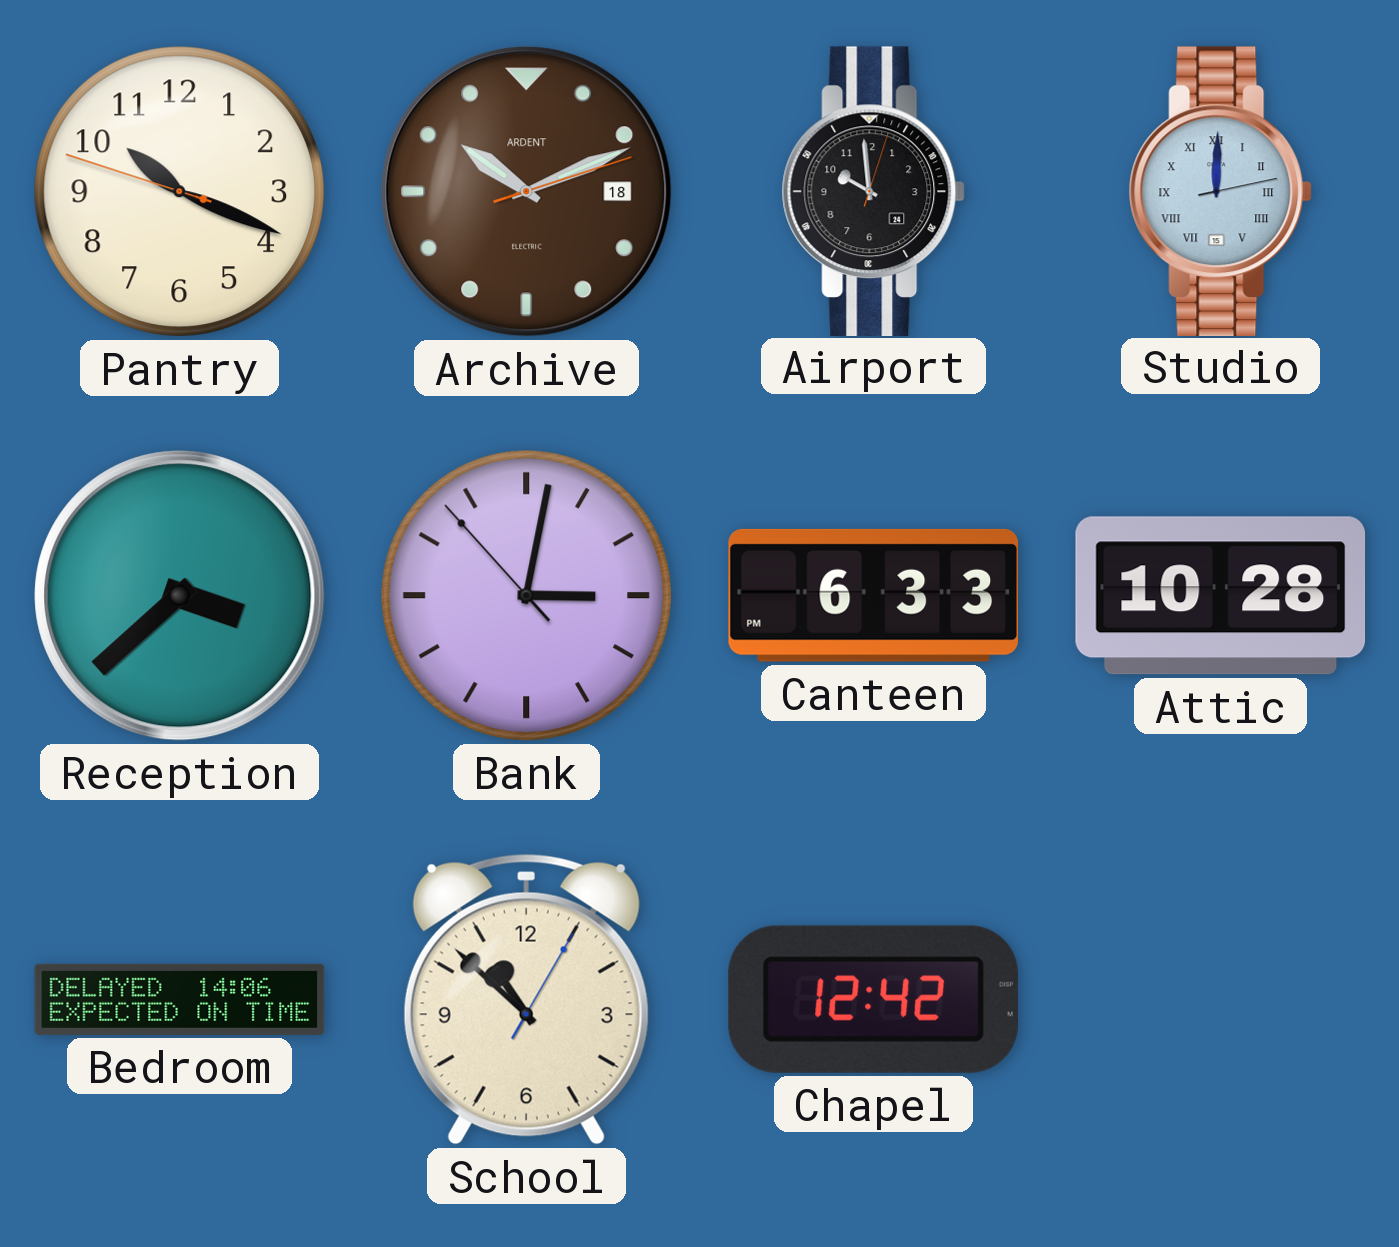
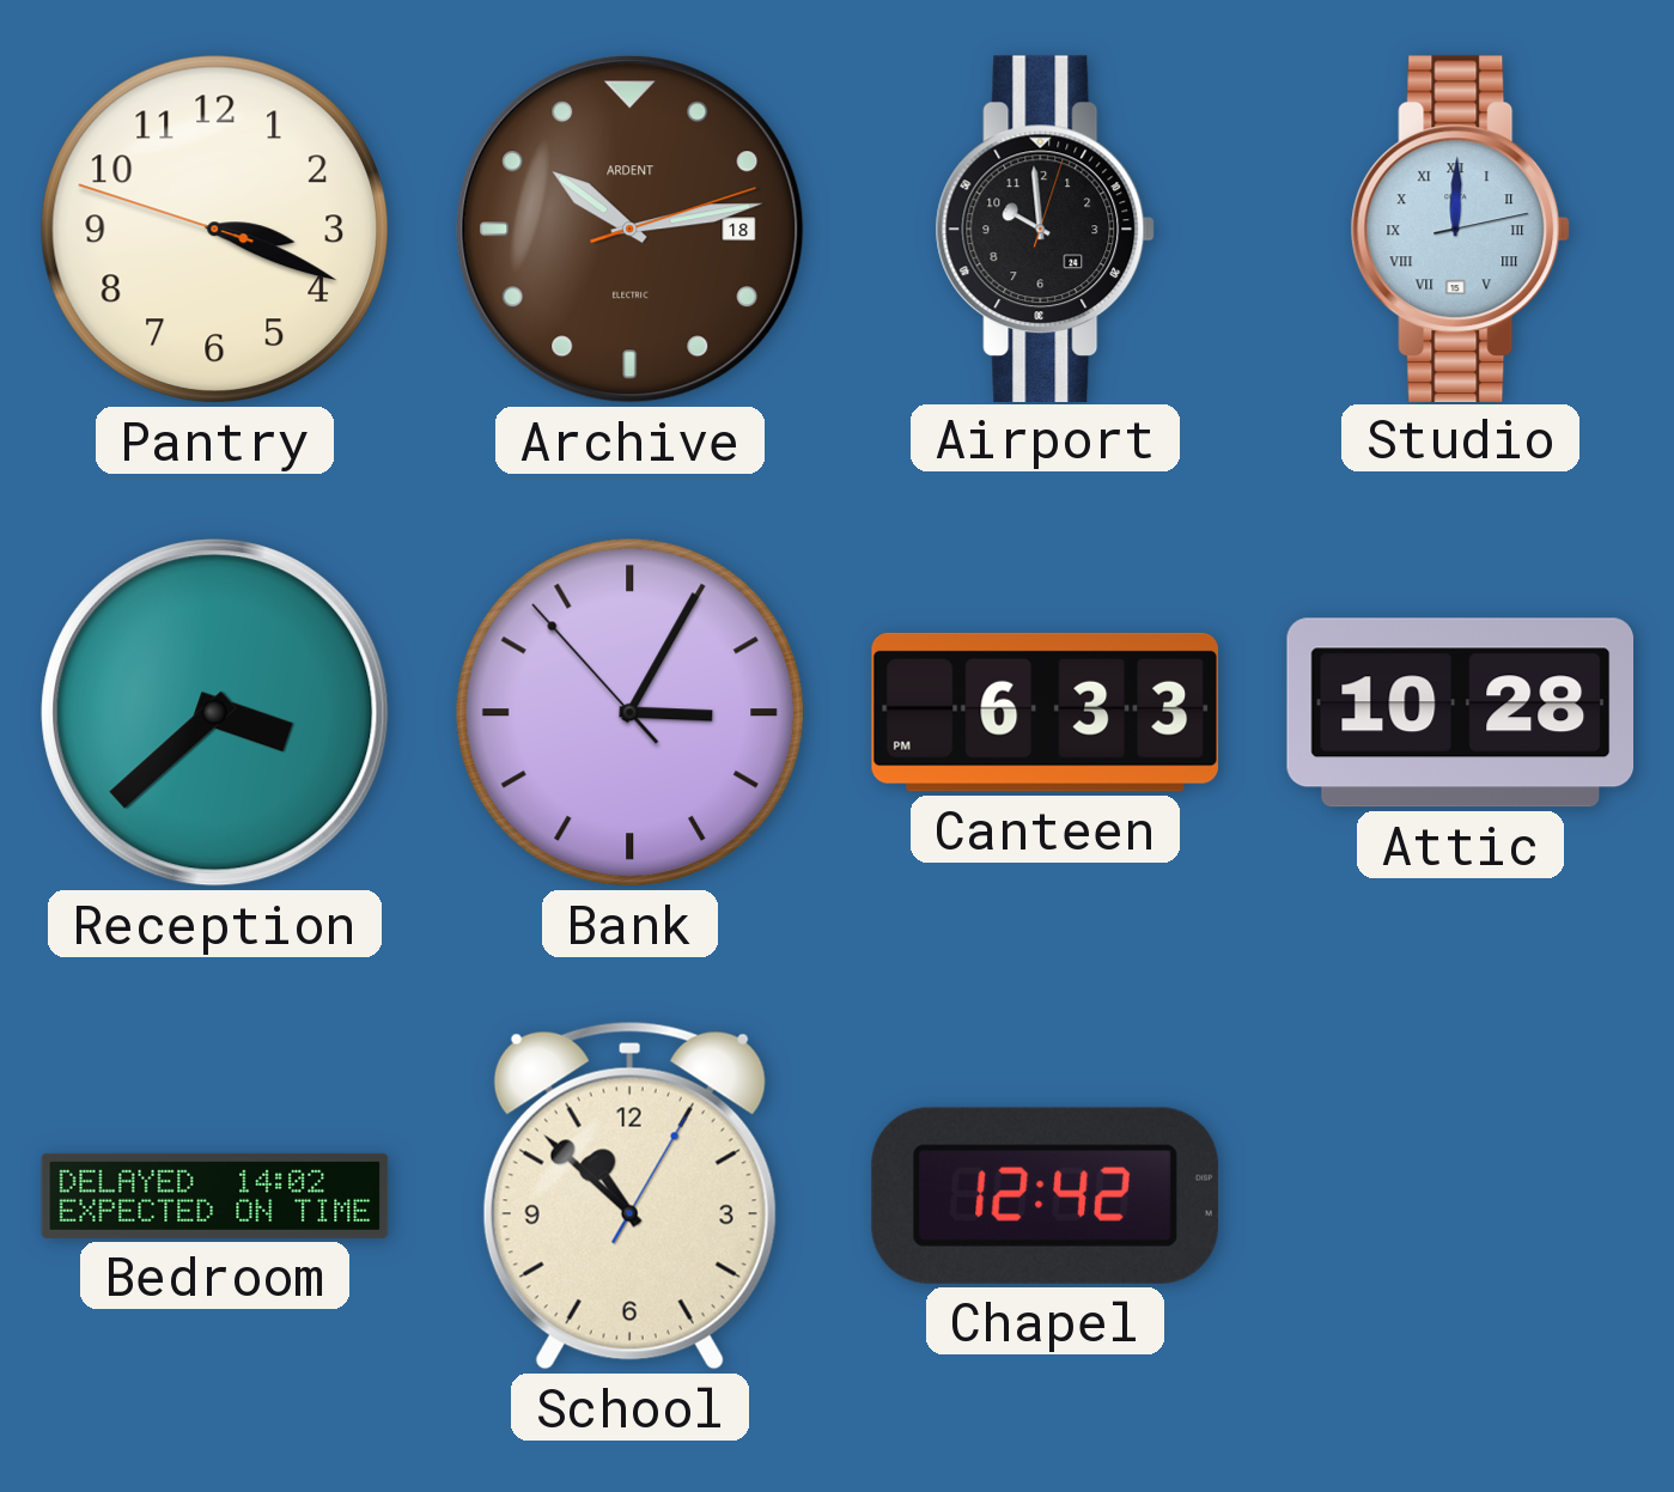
Pantry: 10:18 -> 3:18 (215, 230)
Archive: 10:11 -> 10:13 (631, 230)
Bank: 3:01 -> 3:04 (631, 713)
Bedroom: 14:06 -> 14:02 (215, 1195)
